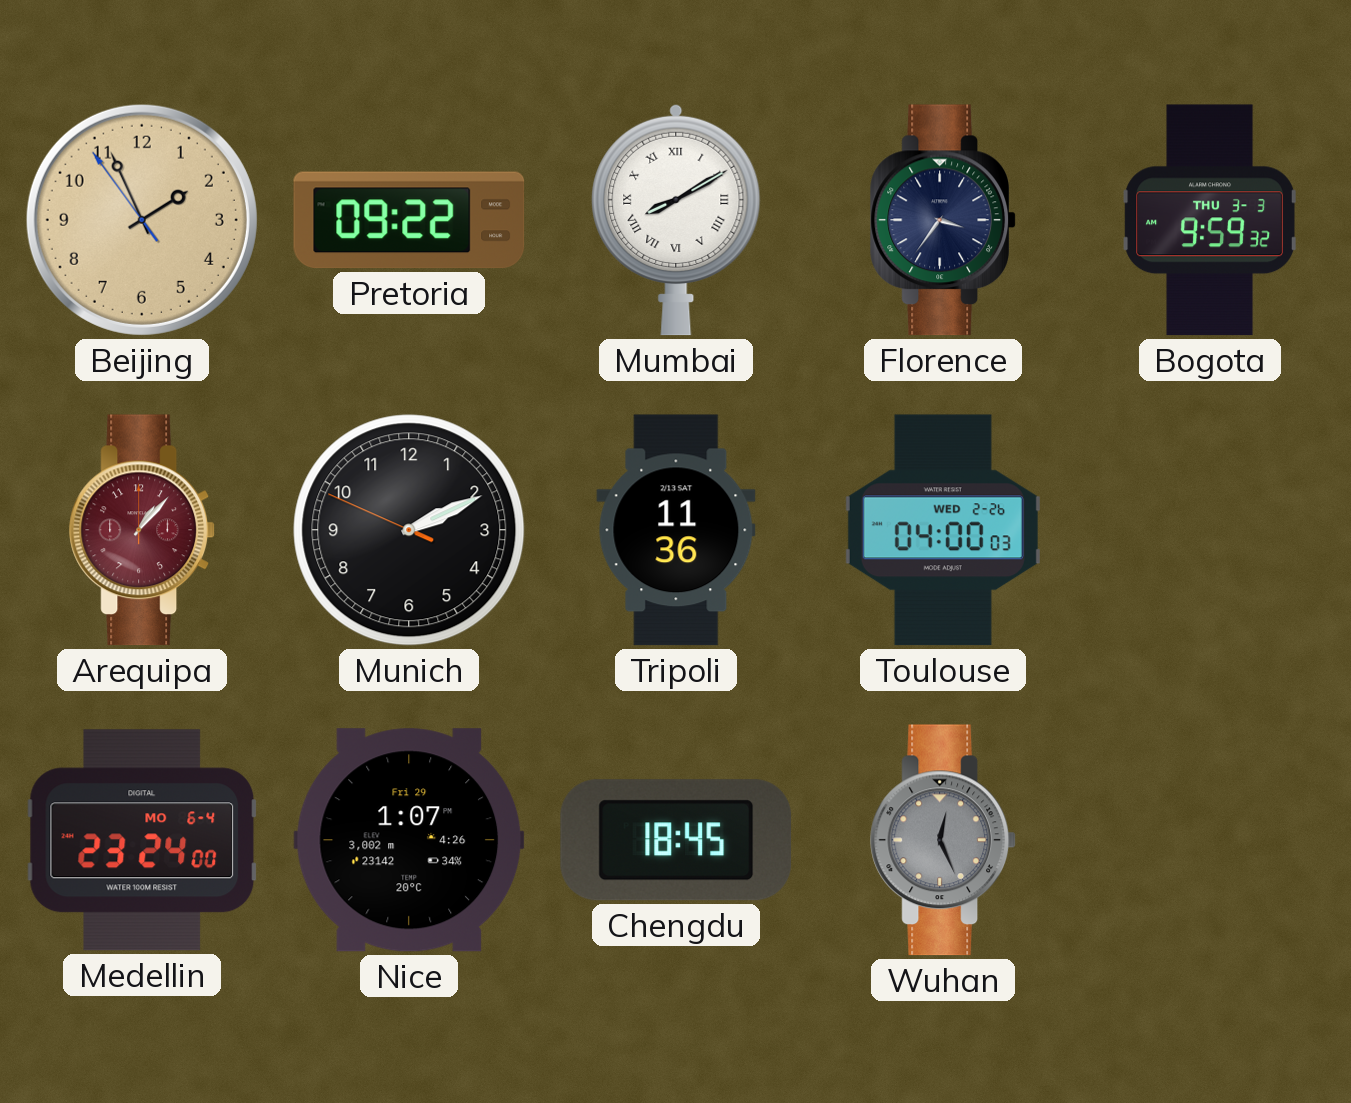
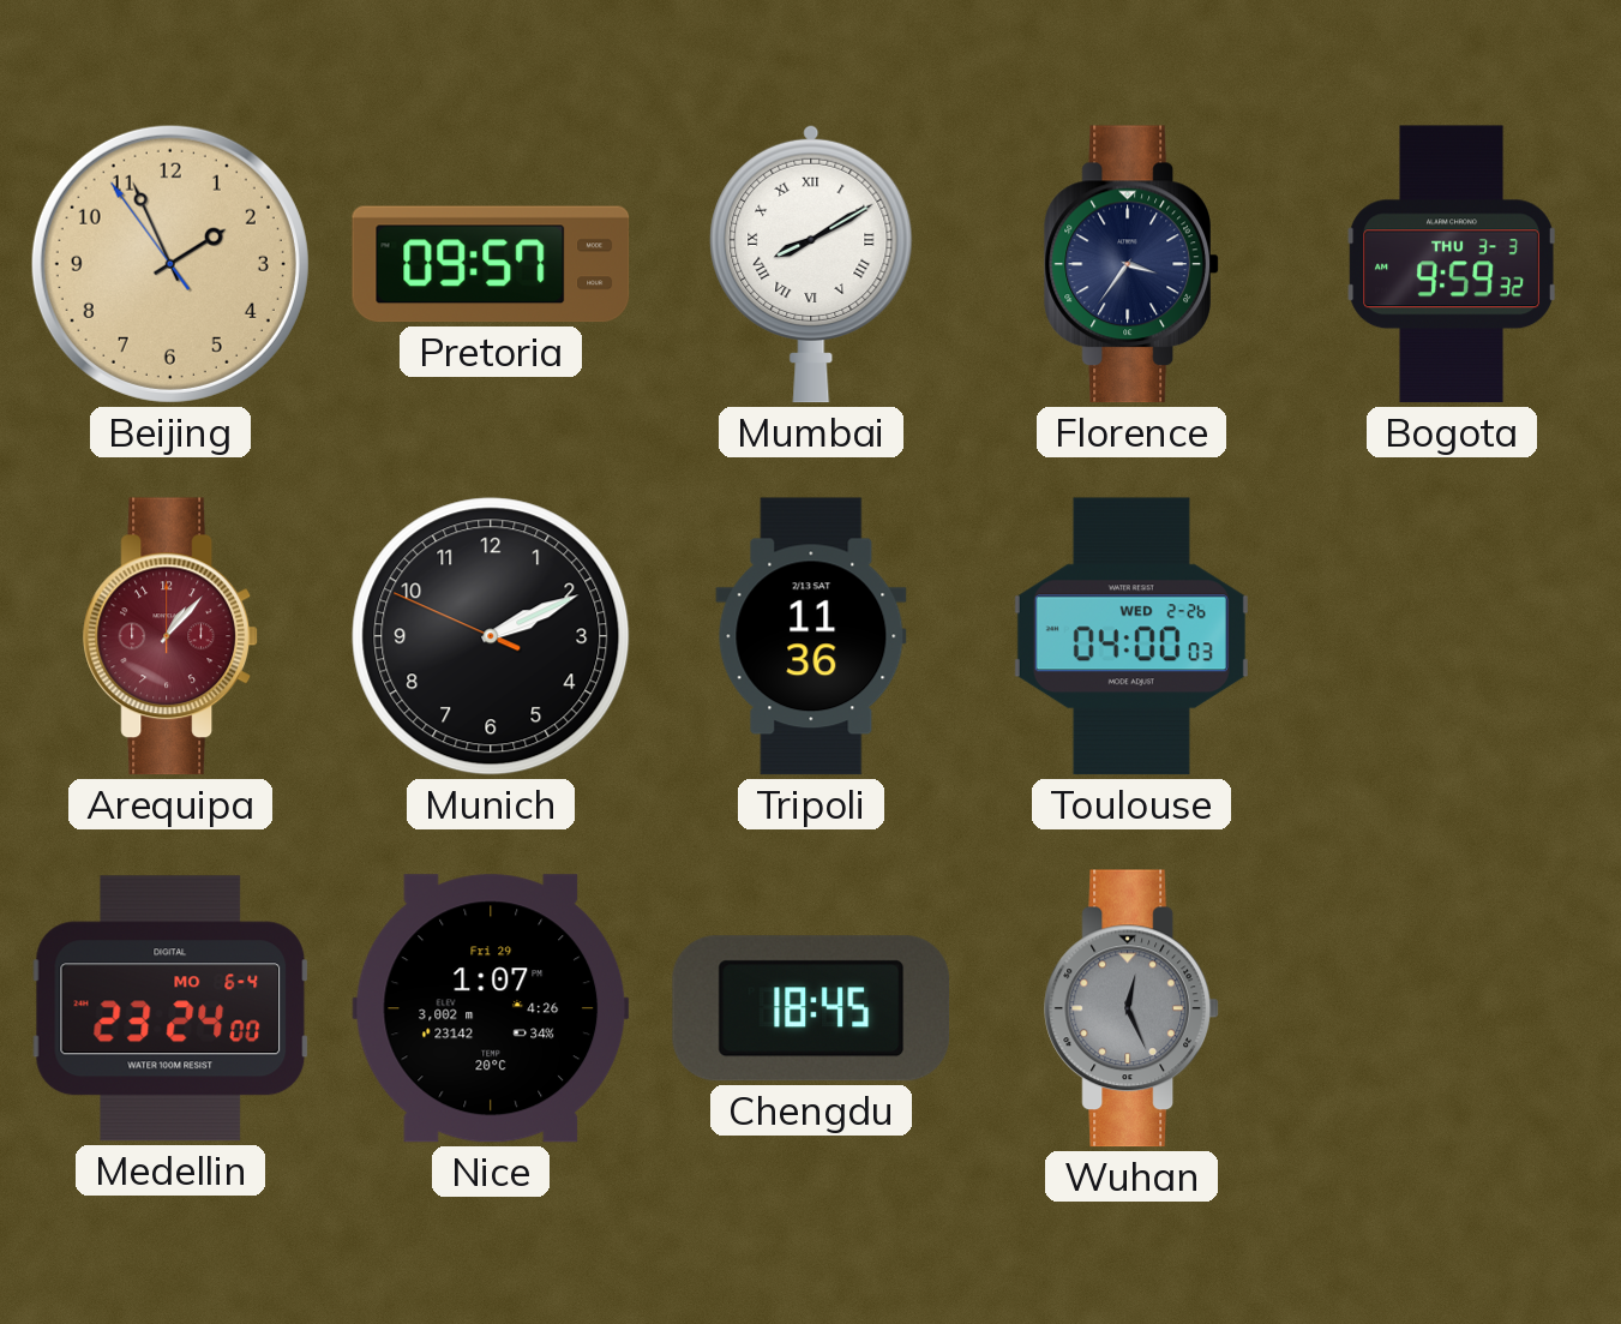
Pretoria: 09:22 -> 09:57 (491, 264)
